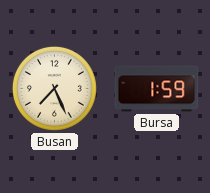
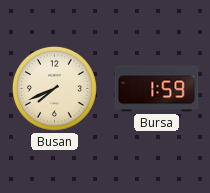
Busan: 7:26 -> 7:41 (54, 88)
